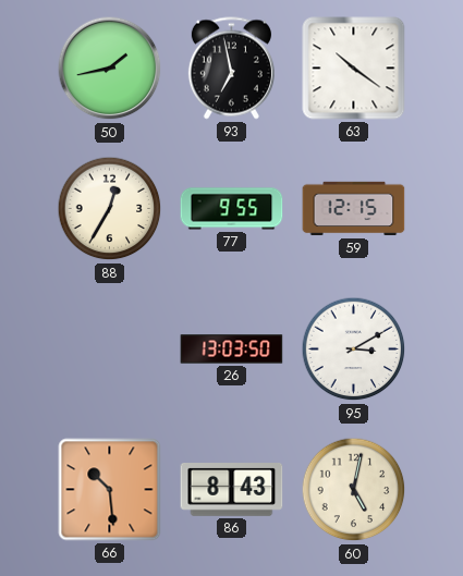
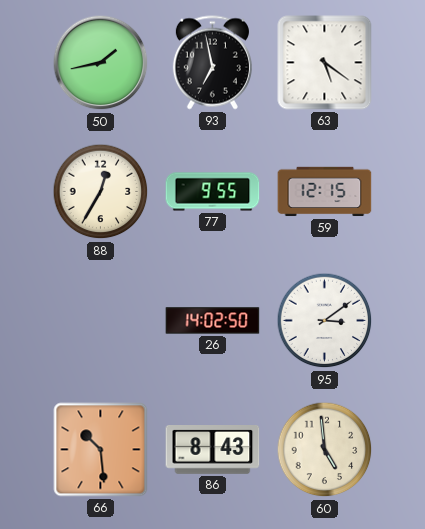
63: 10:21 -> 5:21 (325, 63)
26: 13:03 -> 14:02 (213, 321)
95: 3:10 -> 3:09 (325, 321)
60: 5:02 -> 4:59 (325, 450)
